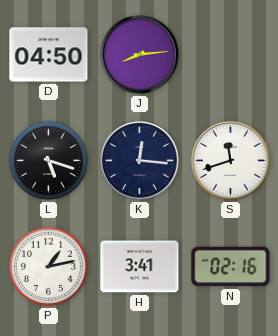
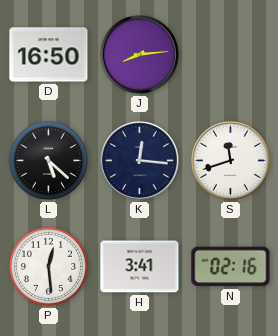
D: 04:50 -> 16:50 (49, 55)
L: 5:18 -> 5:22 (48, 160)
P: 1:13 -> 12:29 (48, 266)
